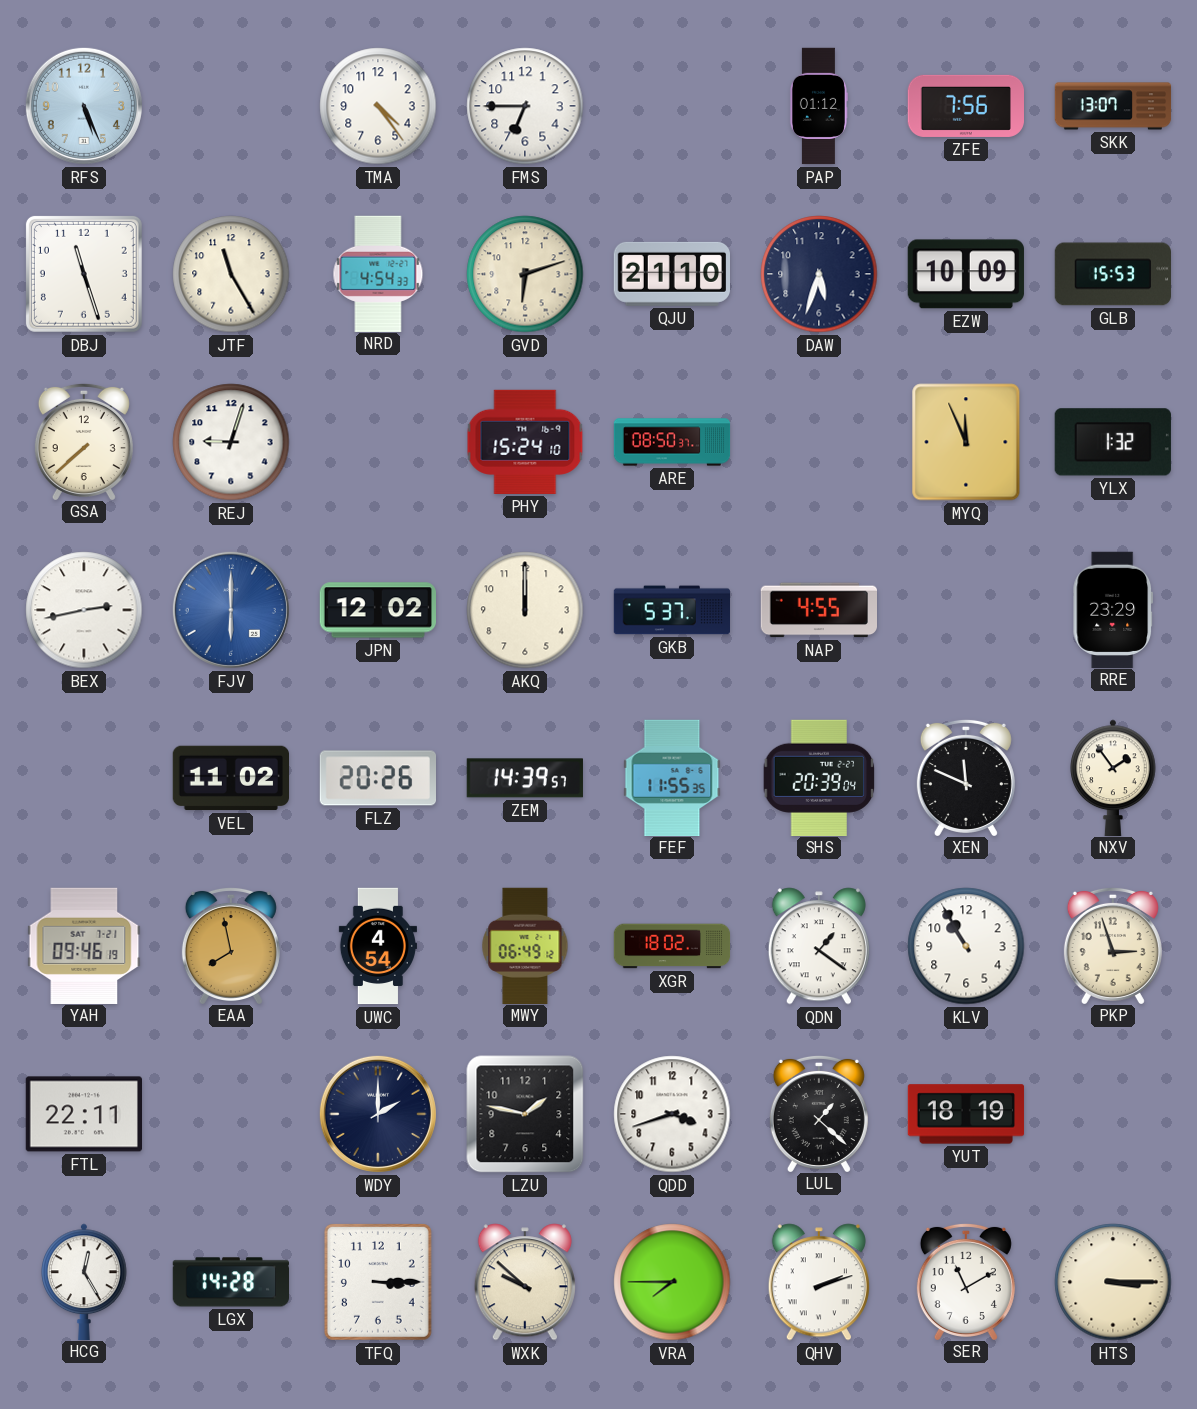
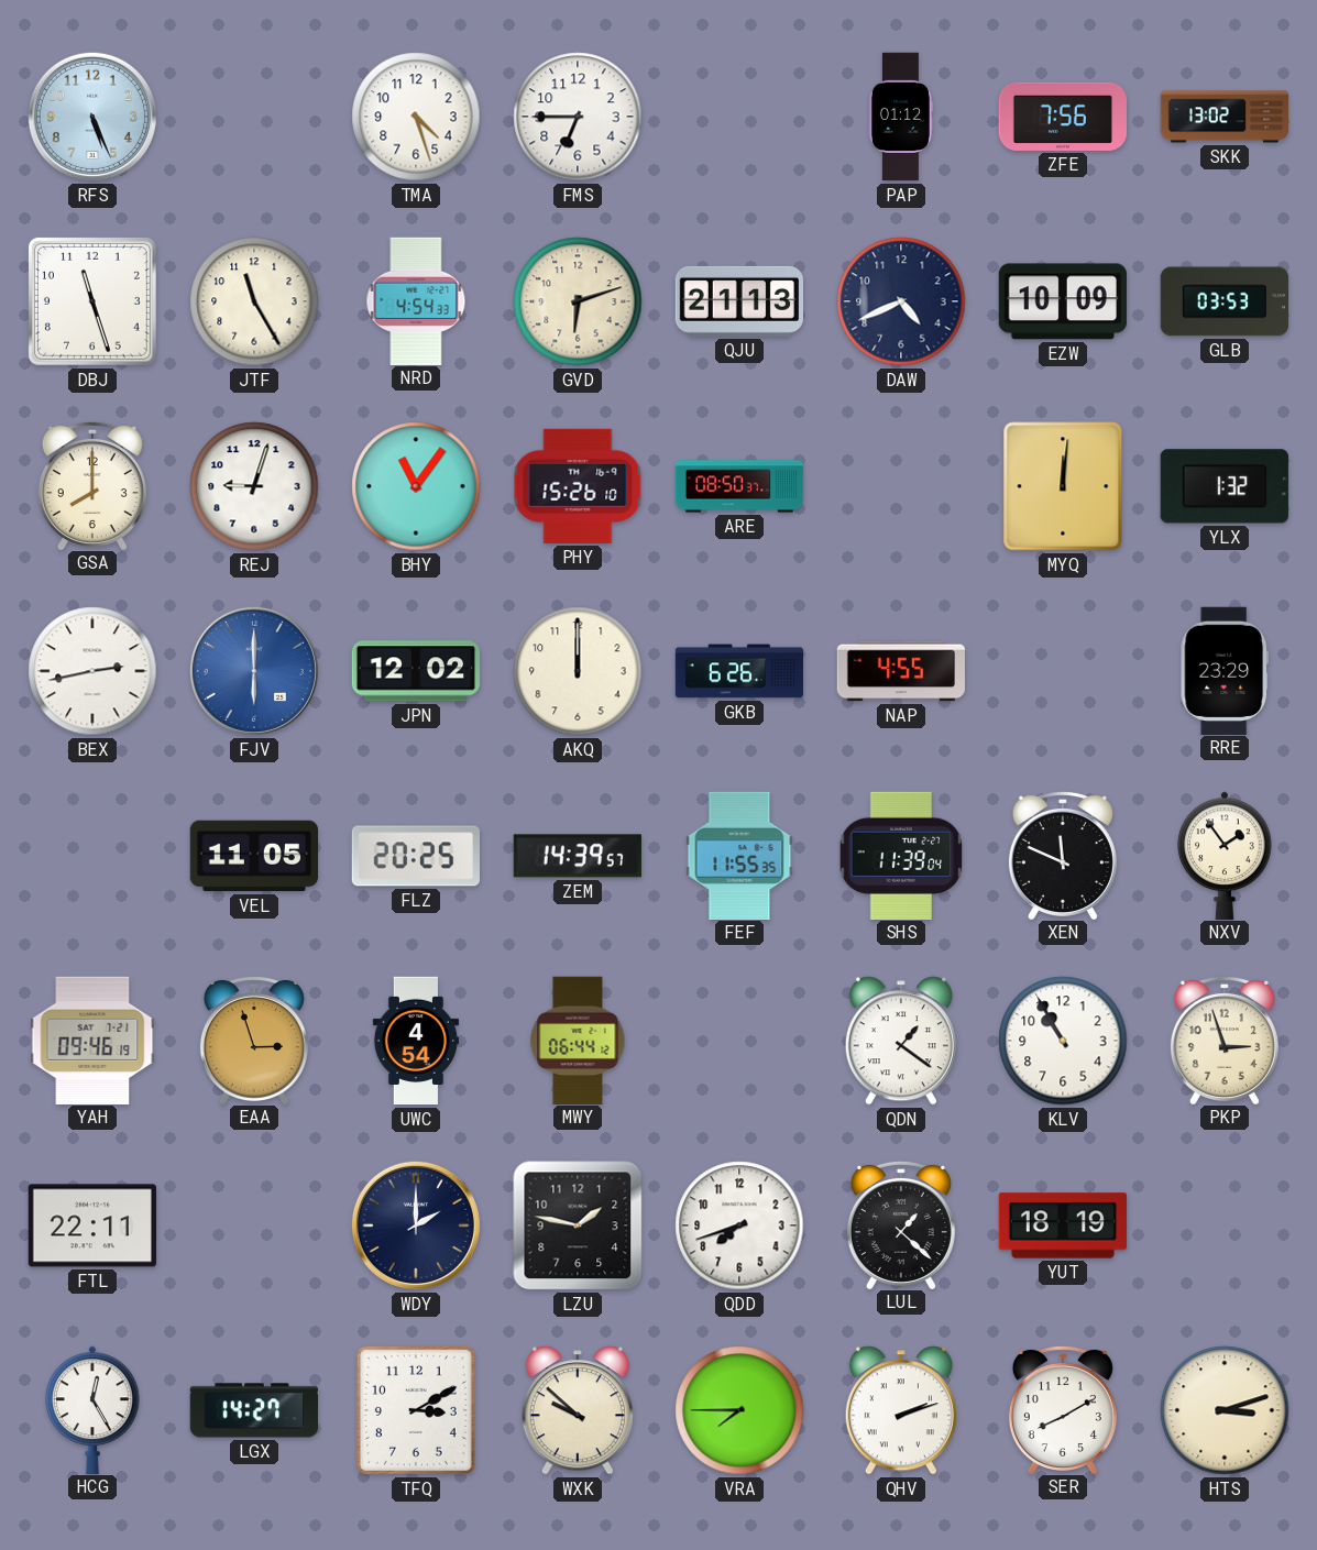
TMA: 4:24 -> 4:27 (416, 117)
SKK: 13:07 -> 13:02 (1225, 117)
QJU: 21:10 -> 21:13 (738, 301)
DAW: 5:33 -> 4:41 (901, 301)
GLB: 15:53 -> 03:53 (1223, 301)
GSA: 7:38 -> 8:00 (92, 485)
BHY: none -> 11:06 (416, 486)
PHY: 15:24 -> 15:26 (578, 486)
MYQ: 11:56 -> 12:01 (1063, 486)
GKB: 5:37 -> 6:26 (739, 671)
VEL: 11:02 -> 11:05 (253, 856)
FLZ: 20:26 -> 20:25 (415, 856)
SHS: 20:39 -> 11:39 (901, 855)
EAA: 7:58 -> 2:57 (254, 1040)
MWY: 06:49 -> 06:44 (578, 1040)
XGR: 18:02 -> none (672, 946)
QDD: 3:42 -> 7:42 (739, 1225)
LGX: 14:28 -> 14:27 (253, 1410)
TFQ: 3:15 -> 3:10 (416, 1410)
SER: 11:10 -> 8:10 (1063, 1409)
HTS: 3:15 -> 3:12 (1225, 1410)
